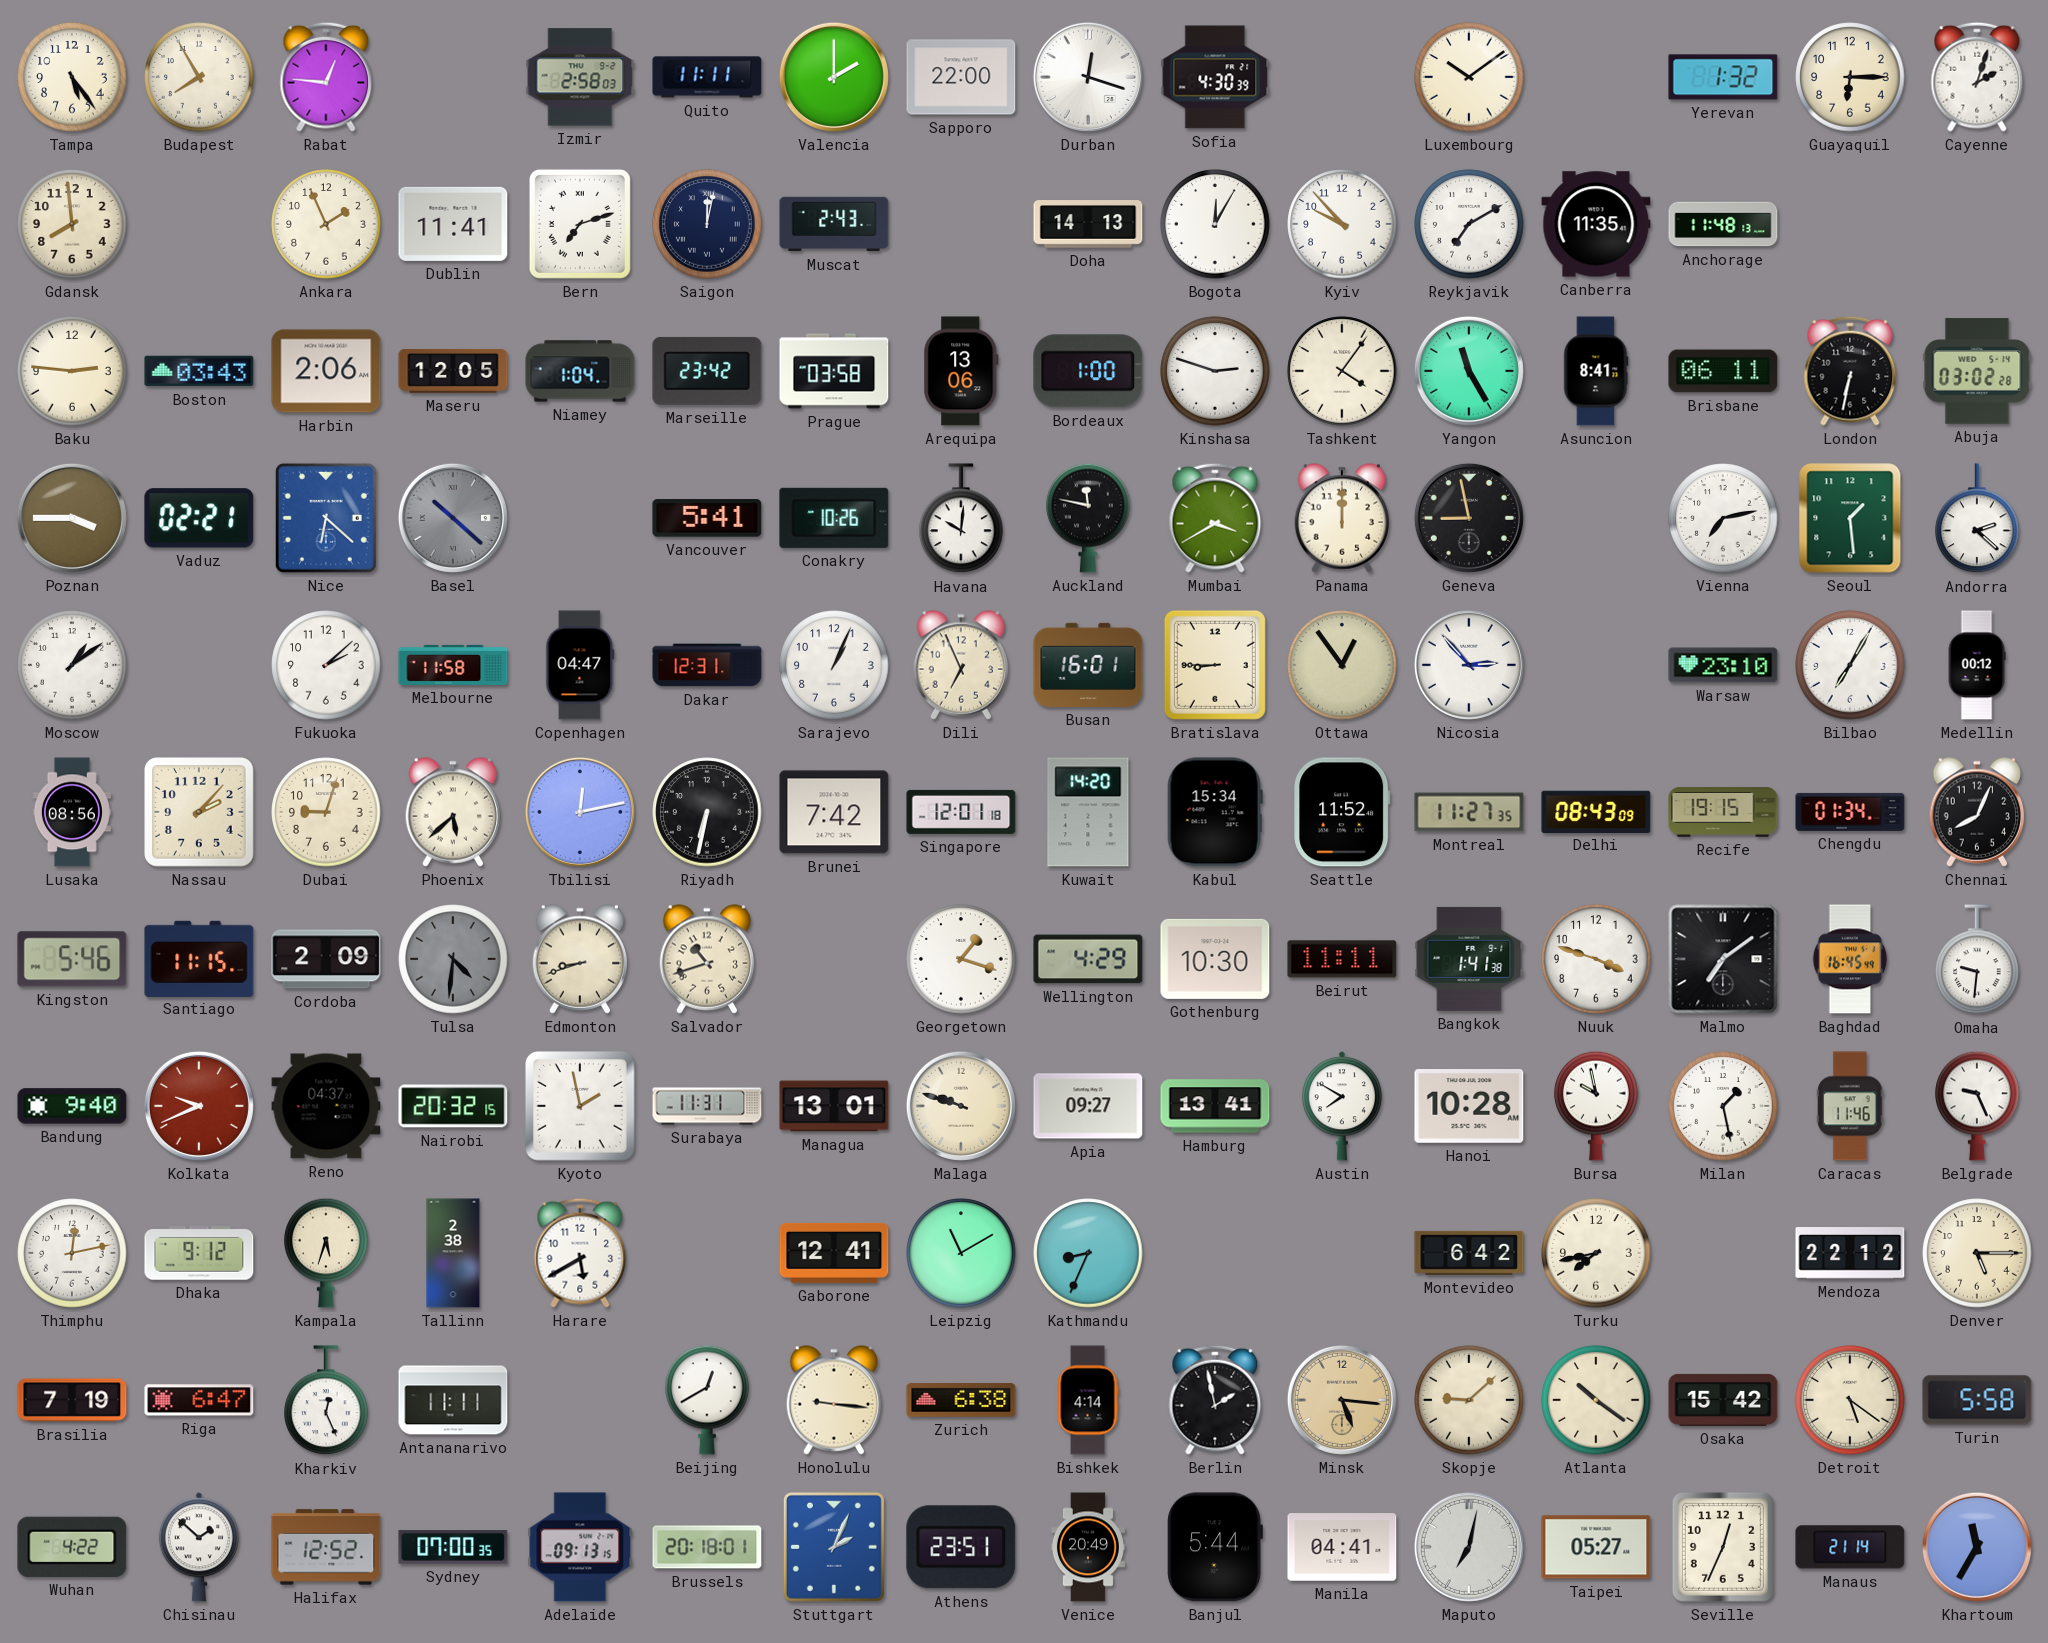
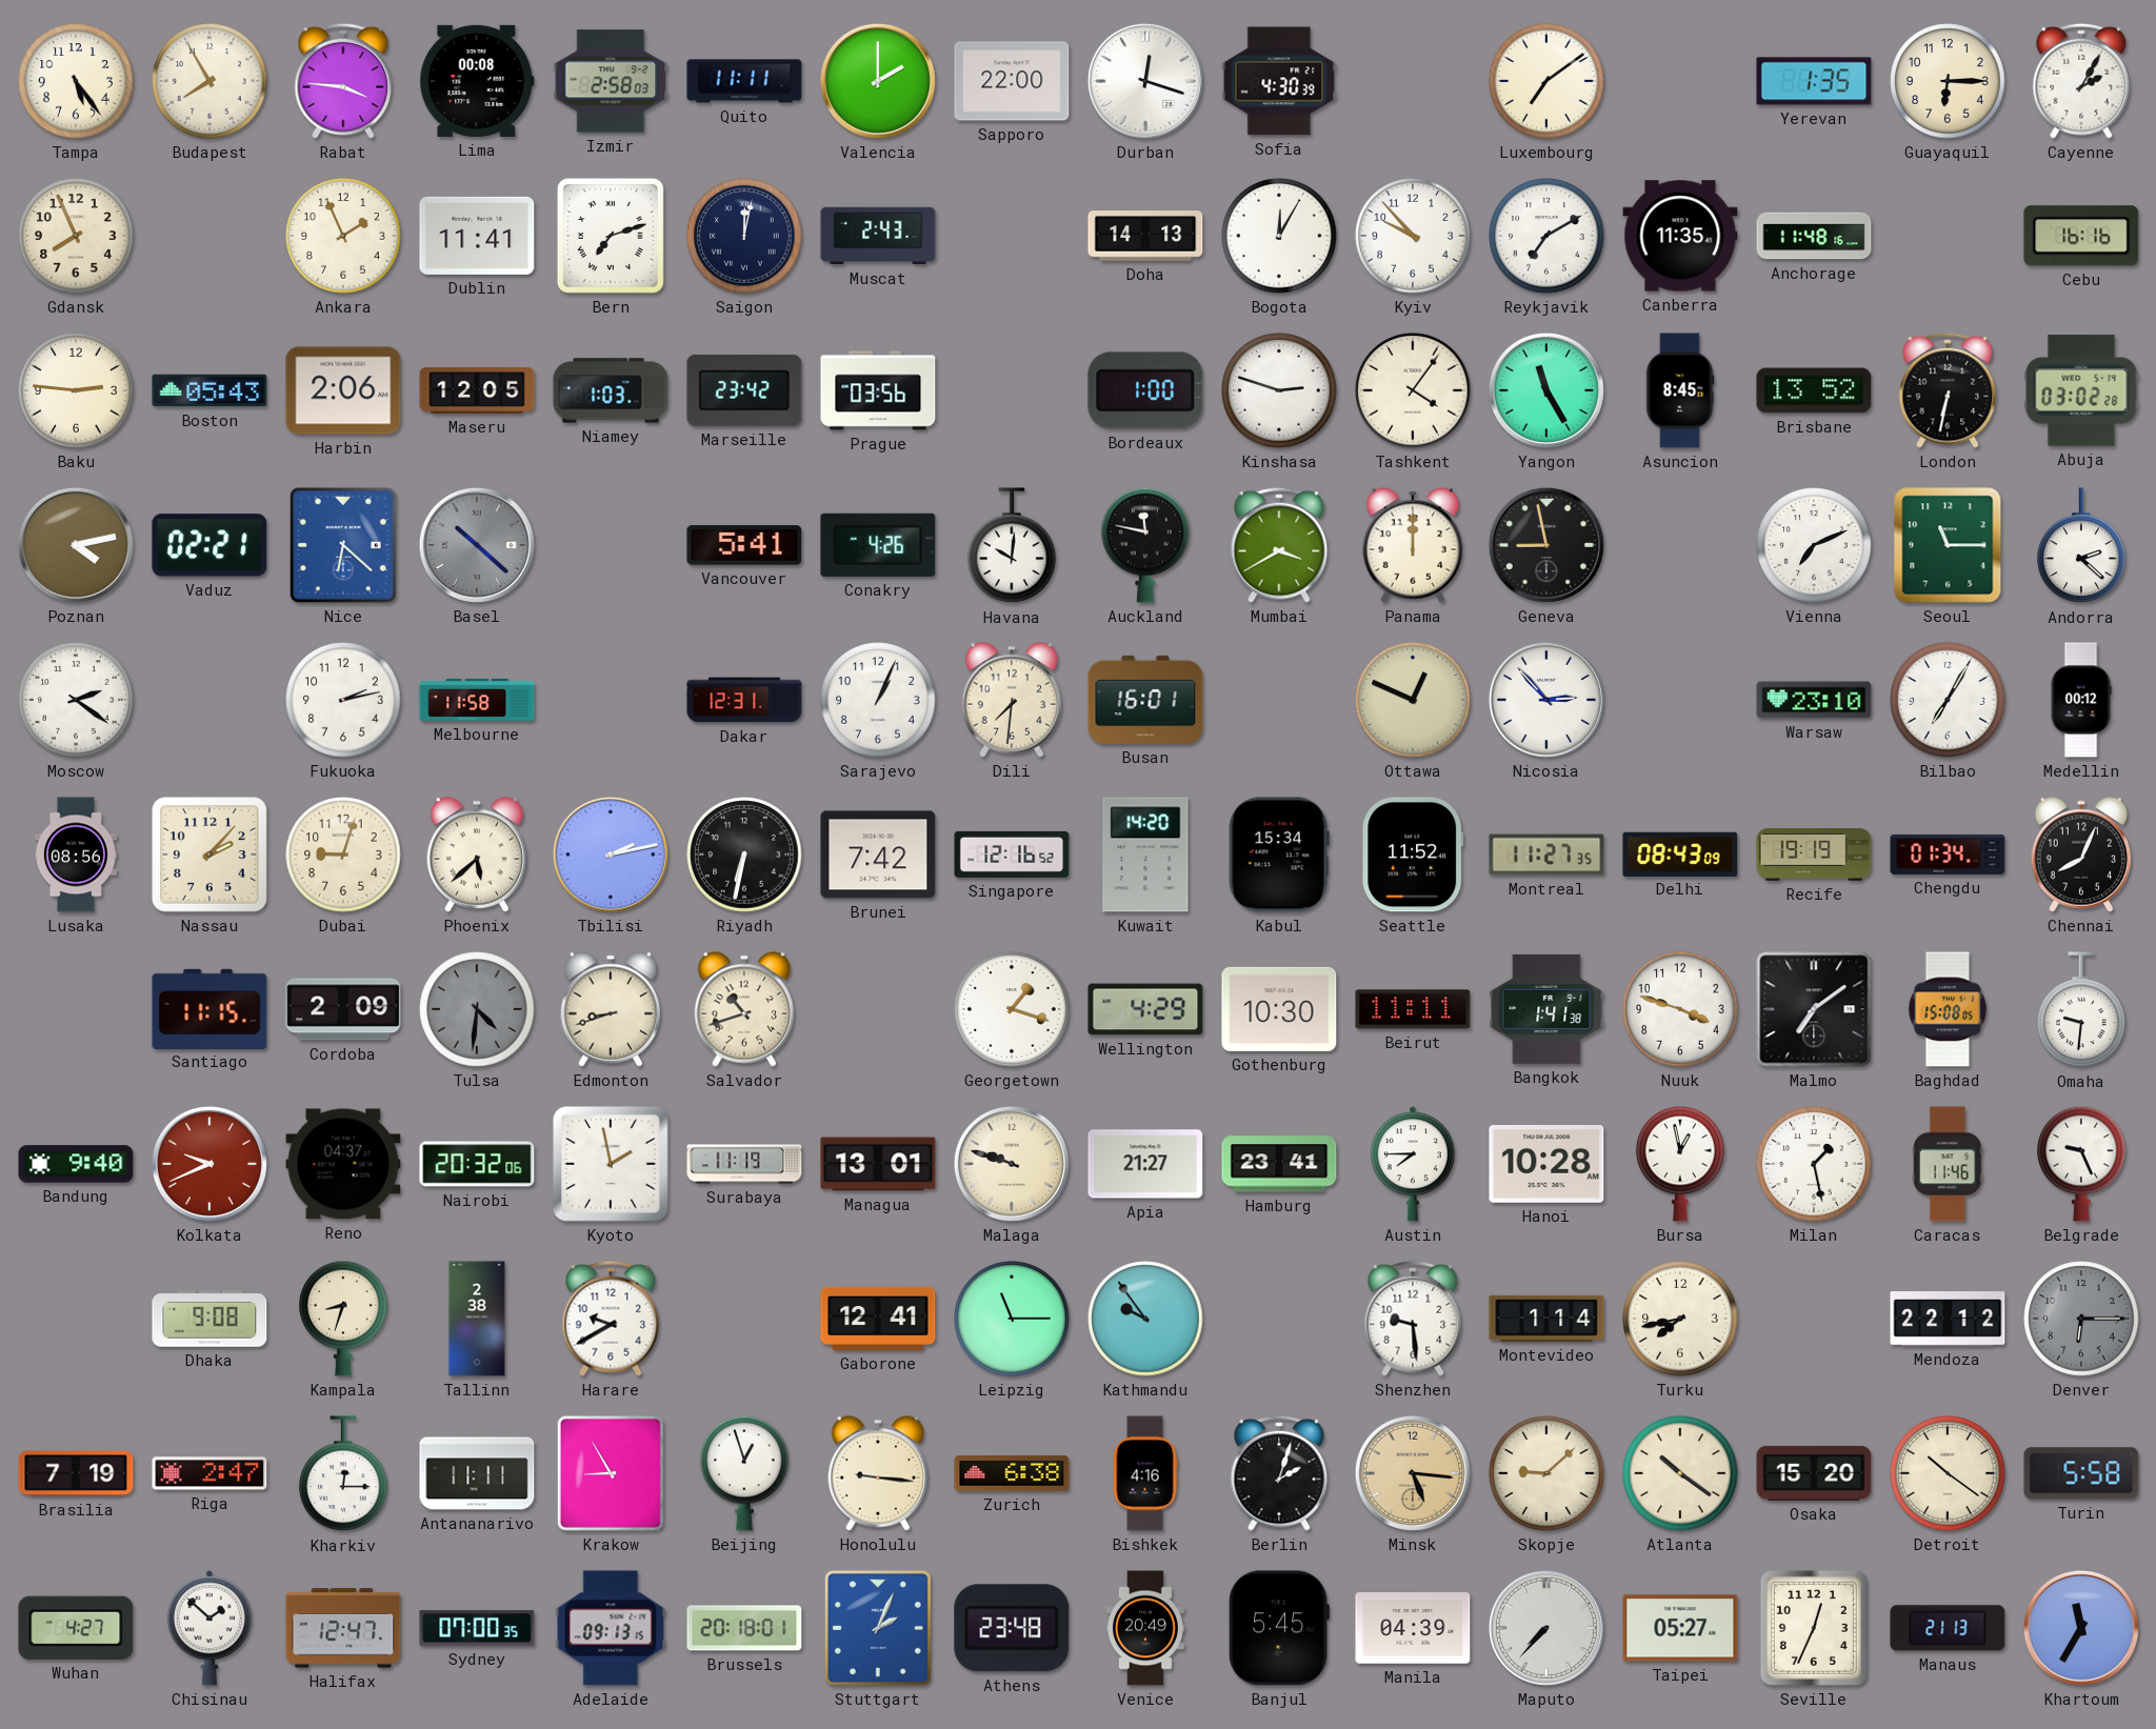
Rabat: 12:46 -> 3:46 (343, 81)
Lima: none -> 00:08 (477, 81)
Luxembourg: 10:09 -> 7:09 (1546, 81)
Yerevan: 1:32 -> 1:35 (1814, 81)
Cayenne: 2:03 -> 2:05 (2081, 81)
Gdansk: 7:59 -> 7:56 (76, 236)
Anchorage: 11:48:13 -> 11:48:16 (1814, 236)
Cebu: none -> 16:16 (2081, 236)
Boston: 03:43 -> 05:43 (209, 390)
Niamey: 1:04 -> 1:03 (611, 390)
Prague: 03:58 -> 03:56 (878, 390)
Arequipa: 13:06 -> none (961, 371)
Asuncion: 8:41 -> 8:45 (1680, 390)
Brisbane: 06:11 -> 13:52 (1814, 390)
Poznan: 3:45 -> 4:13 (76, 545)
Conakry: 10:26 -> 4:26 (878, 545)
Vienna: 7:13 -> 7:11 (1814, 545)
Seoul: 1:29 -> 11:15 (1948, 545)
Moscow: 1:09 -> 2:21 (76, 700)
Fukuoka: 2:08 -> 2:13 (343, 700)
Copenhagen: 04:47 -> none (580, 665)
Dili: 6:56 -> 7:31 (1012, 700)
Bratislava: 8:45 -> none (1215, 665)
Ottawa: 12:54 -> 12:49 (1413, 700)
Tbilisi: 12:13 -> 2:13 (611, 855)
Singapore: 12:01 -> 12:16 (1012, 855)
Recife: 19:15 -> 19:19 (1814, 856)
Kingston: 5:46 -> none (72, 959)
Baghdad: 16:45 -> 15:08 (1948, 1009)
Nairobi: 20:32:15 -> 20:32:06 (477, 1164)
Surabaya: 11:31 -> 11:19 (744, 1164)
Apia: 09:27 -> 21:27 (1145, 1164)
Hamburg: 13:41 -> 23:41 (1279, 1164)
Austin: 7:50 -> 7:45 (1413, 1164)
Bursa: 9:58 -> 12:58 (1680, 1164)
Thimphu: 12:13 -> none (72, 1253)
Dhaka: 9:12 -> 9:08 (209, 1319)
Kampala: 5:33 -> 8:33 (343, 1319)
Harare: 5:40 -> 9:40 (611, 1319)
Leipzig: 11:10 -> 11:15 (1012, 1319)
Kathmandu: 8:34 -> 9:54 (1145, 1319)
Shenzhen: none -> 9:29 (1413, 1319)
Montevideo: 6:42 -> 1:14 (1546, 1319)
Denver: 5:15 -> 6:15 (2081, 1319)
Denver dial: cream -> grey (2081, 1319)
Riga: 6:47 -> 2:47 (209, 1473)
Kharkiv: 12:26 -> 12:15 (343, 1474)
Krakow: none -> 8:55 (611, 1473)
Beijing: 12:40 -> 12:57 (744, 1473)
Bishkek: 4:14 -> 4:16 (1145, 1473)
Berlin: 1:58 -> 2:03 (1279, 1473)
Osaka: 15:42 -> 15:20 (1814, 1473)
Detroit: 5:21 -> 10:21 (1948, 1473)
Wuhan: 4:22 -> 4:27 (76, 1628)
Halifax: 12:52 -> 12:47 (343, 1628)
Athens: 23:51 -> 23:48 (1012, 1628)
Banjul: 5:44 -> 5:45 (1279, 1628)
Manila: 04:41 -> 04:39 (1413, 1628)
Maputo: 7:02 -> 7:37 (1546, 1628)
Manaus: 21:14 -> 21:13 (1948, 1628)
